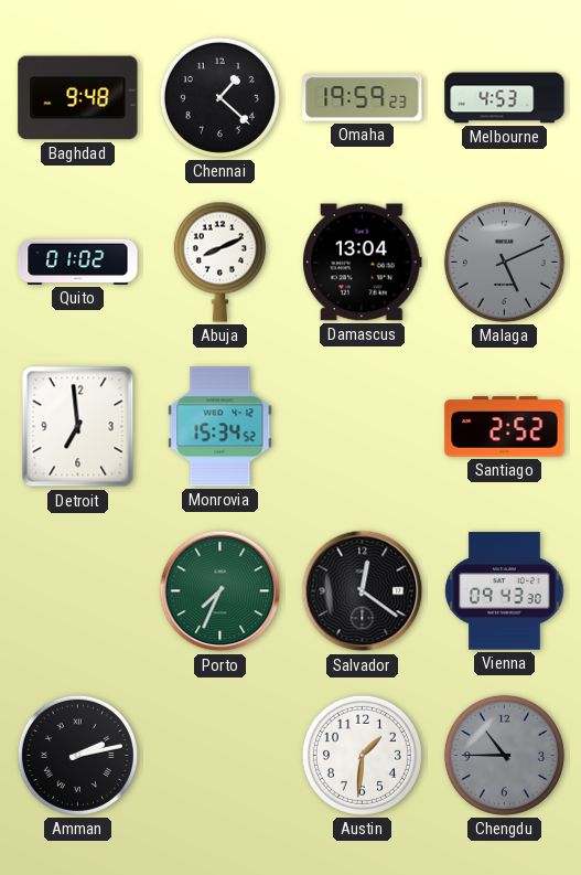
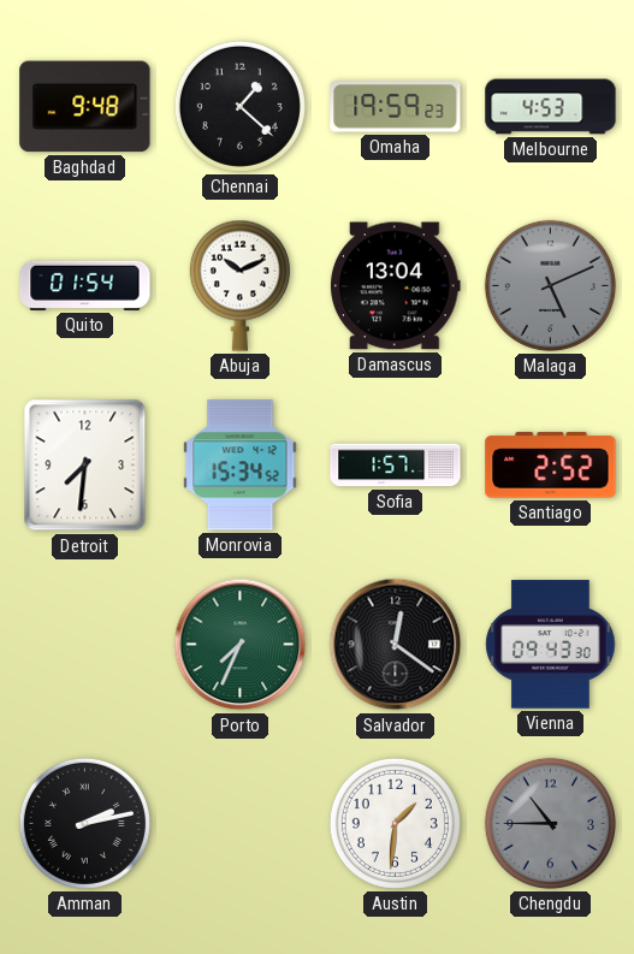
Quito: 01:02 -> 01:54 (85, 285)
Abuja: 8:11 -> 10:11 (239, 285)
Detroit: 6:59 -> 7:31 (85, 466)
Sofia: none -> 1:57 (396, 466)
